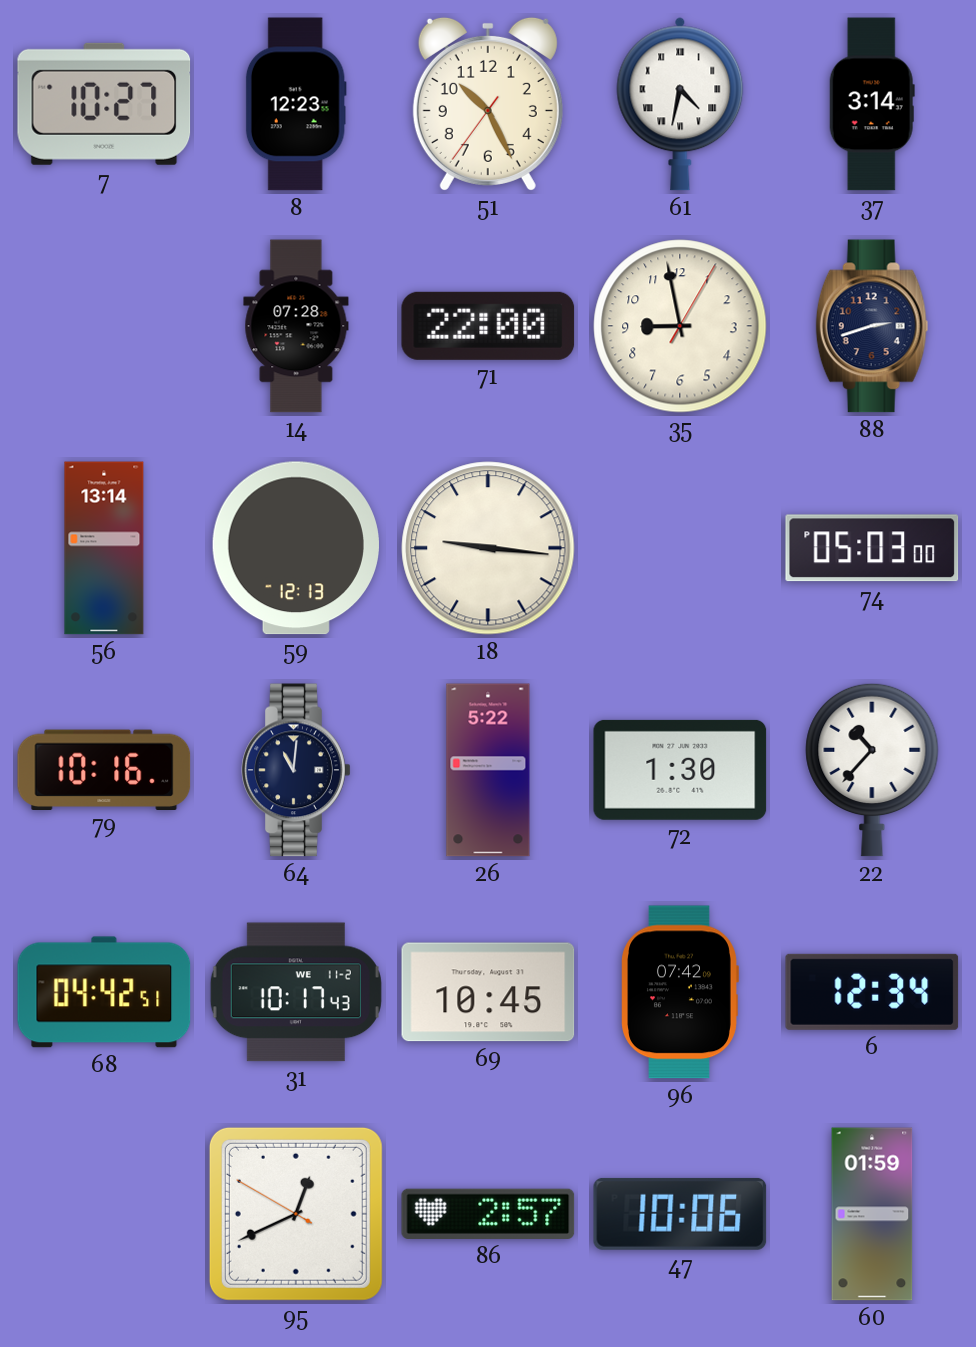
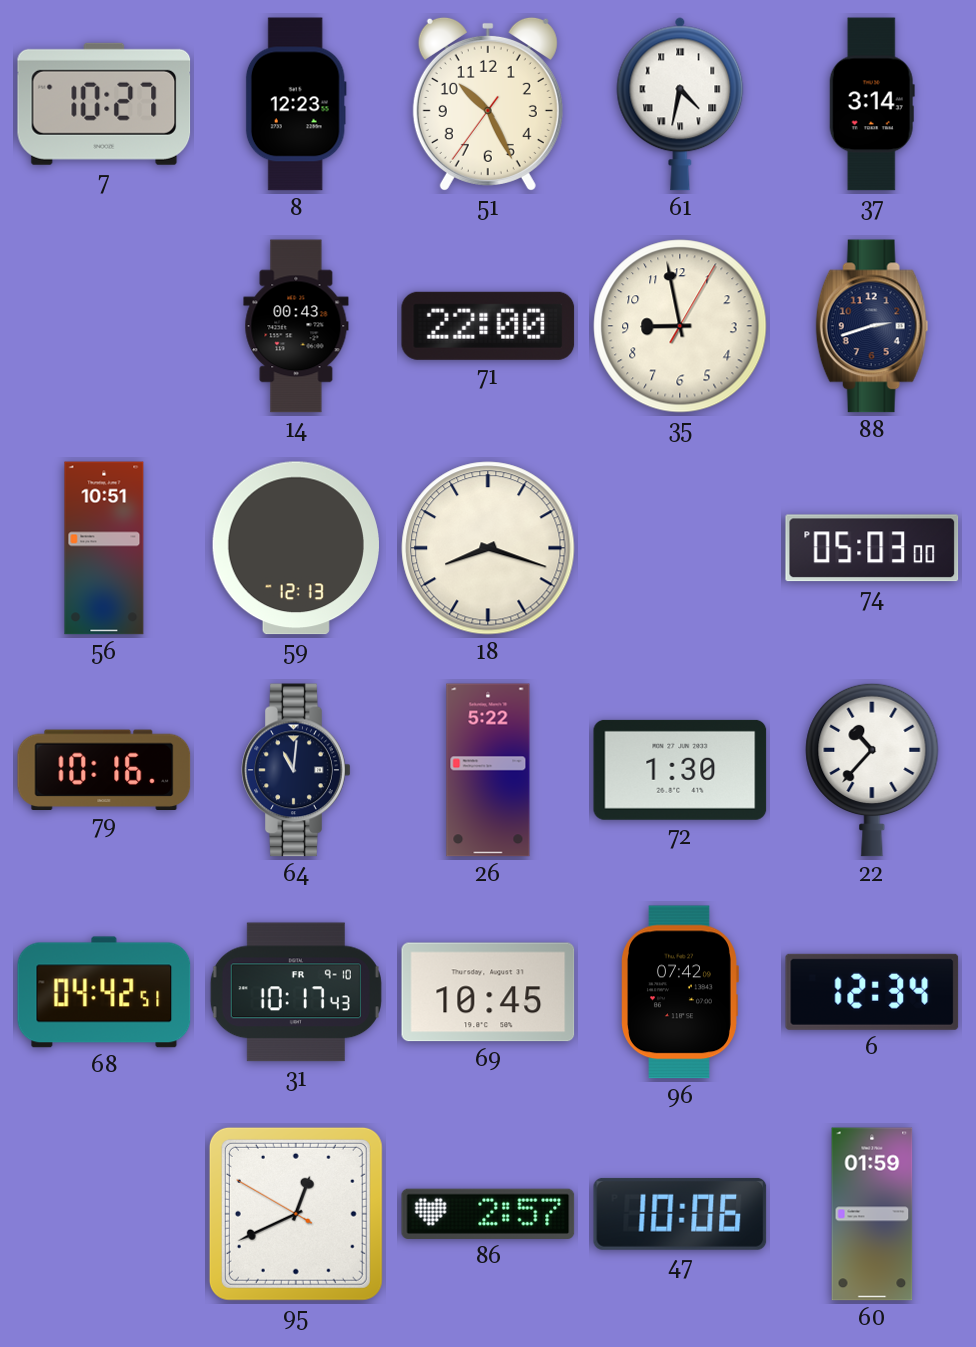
14: 07:28 -> 00:43 (296, 326)
56: 13:14 -> 10:51 (104, 548)
18: 9:16 -> 8:18 (488, 548)
31 date: WE 11-2 -> FR 9-10 (296, 992)
